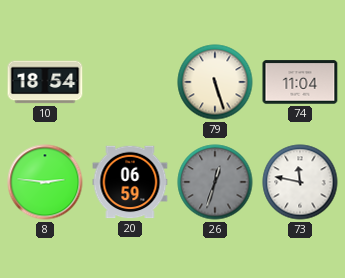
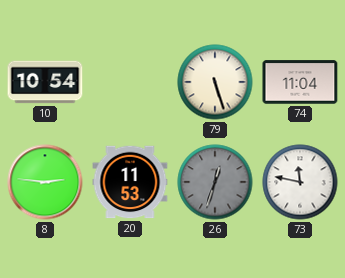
10: 18:54 -> 10:54 (45, 82)
20: 06:59 -> 11:53 (130, 182)
